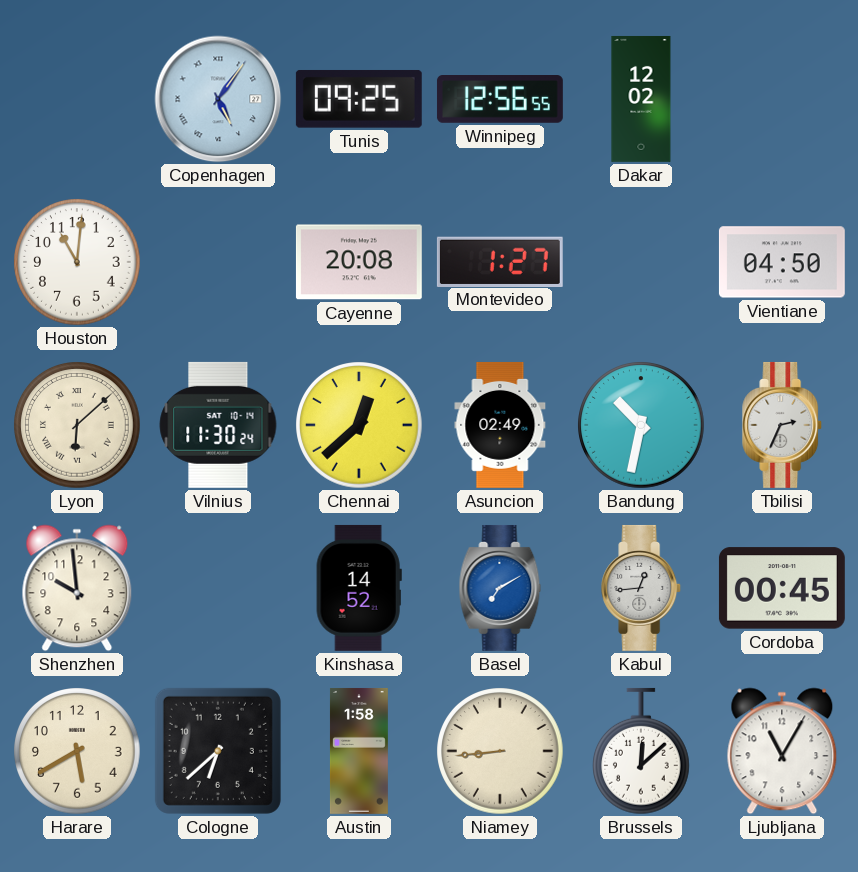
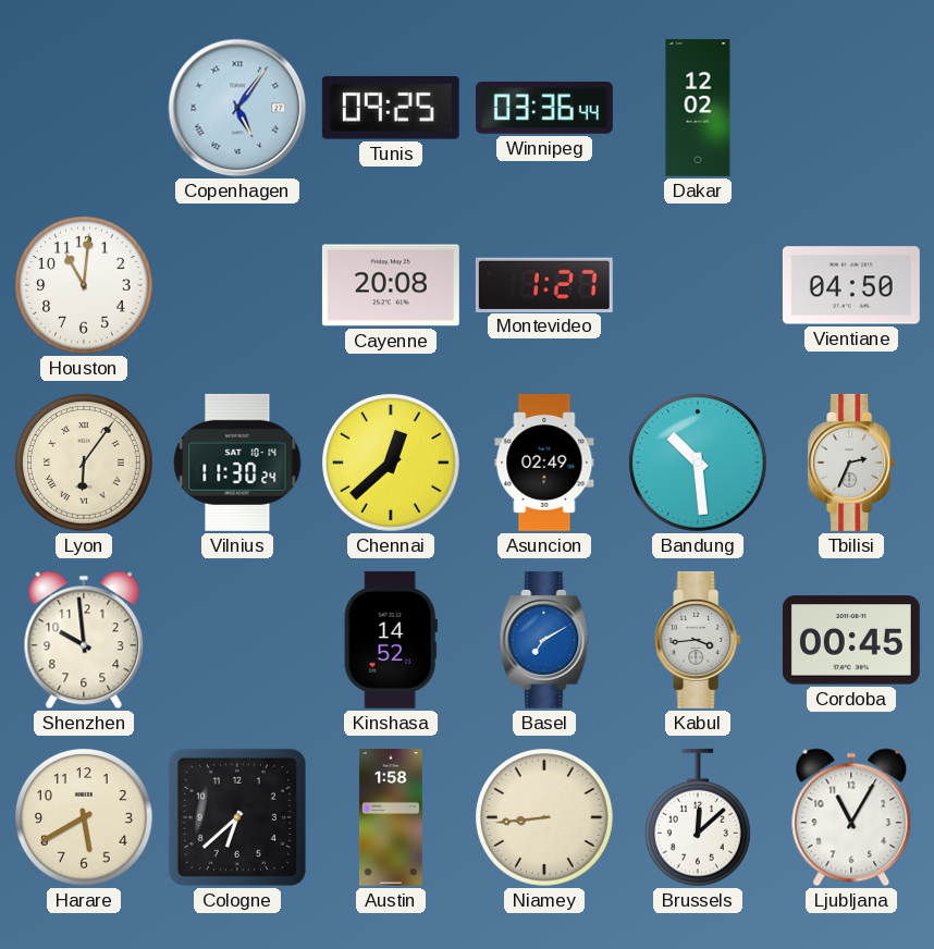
Winnipeg: 12:56 -> 03:36 (544, 109)
Lyon: 6:08 -> 6:06 (84, 463)
Bandung: 10:32 -> 10:29 (698, 463)
Kabul: 12:44 -> 3:44 (699, 640)
